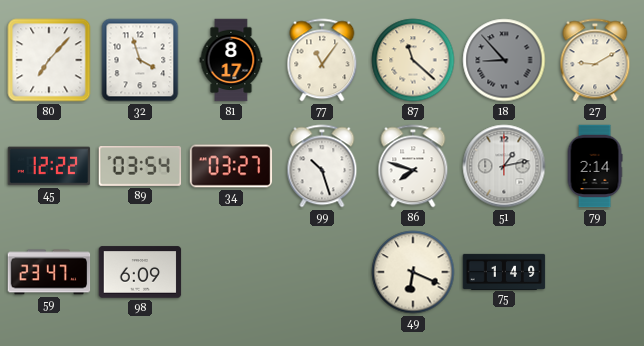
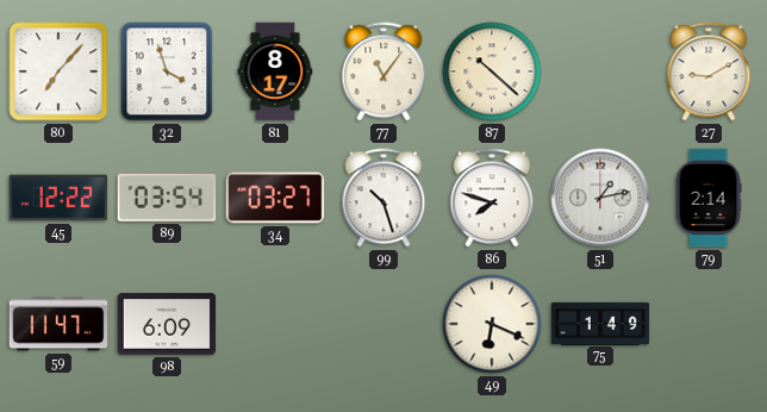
87: 11:22 -> 10:22 (492, 71)
18: 8:53 -> none (504, 60)
59: 23:47 -> 11:47 (58, 324)
